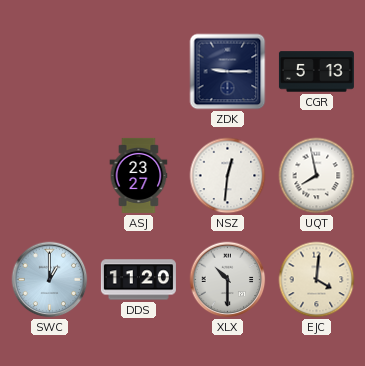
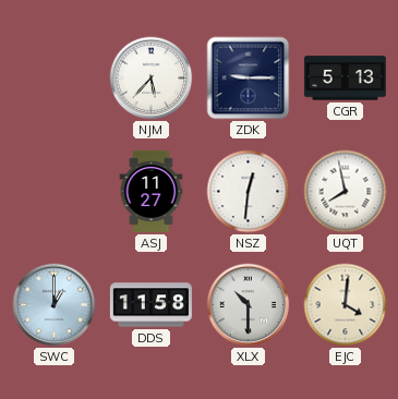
NJM: none -> 5:37 (152, 78)
ASJ: 23:27 -> 11:27 (152, 191)
DDS: 11:20 -> 11:58 (150, 305)
